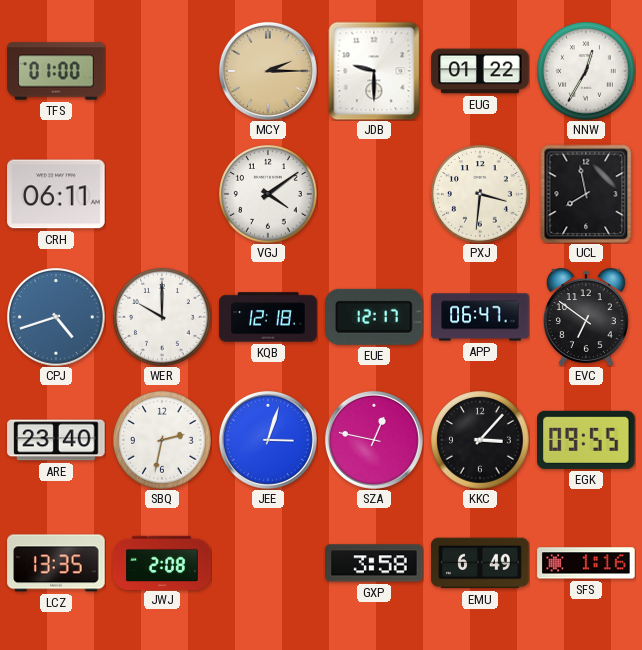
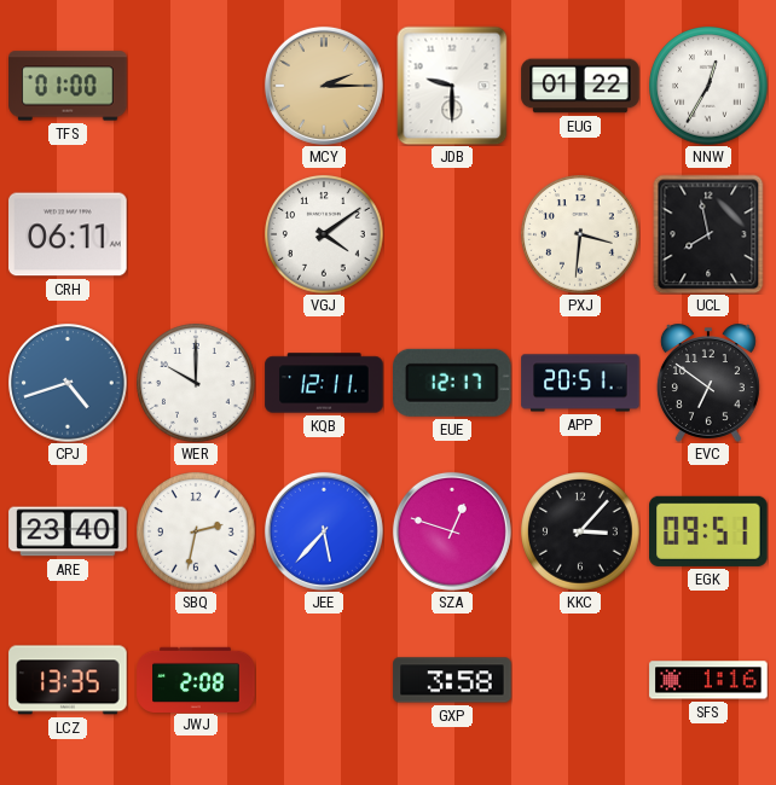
KQB: 12:18 -> 12:11 (324, 383)
APP: 06:47 -> 20:51 (580, 383)
JEE: 3:03 -> 5:37 (324, 531)
SZA: 12:47 -> 12:48 (452, 531)
EGK: 09:55 -> 09:51 (708, 531)
EMU: 6:49 -> none (480, 563)
